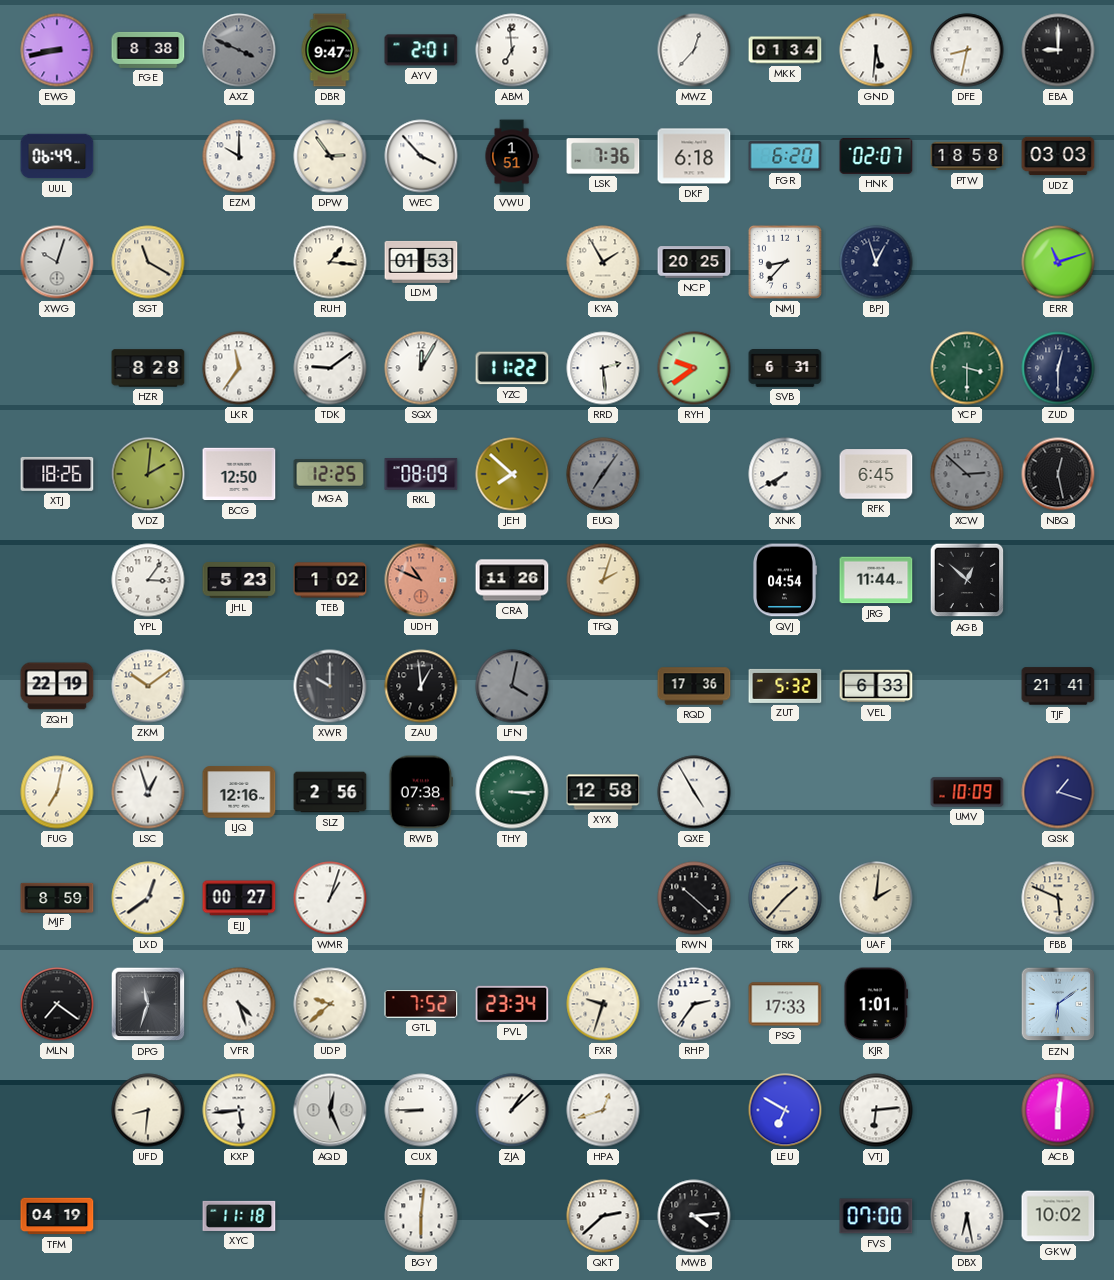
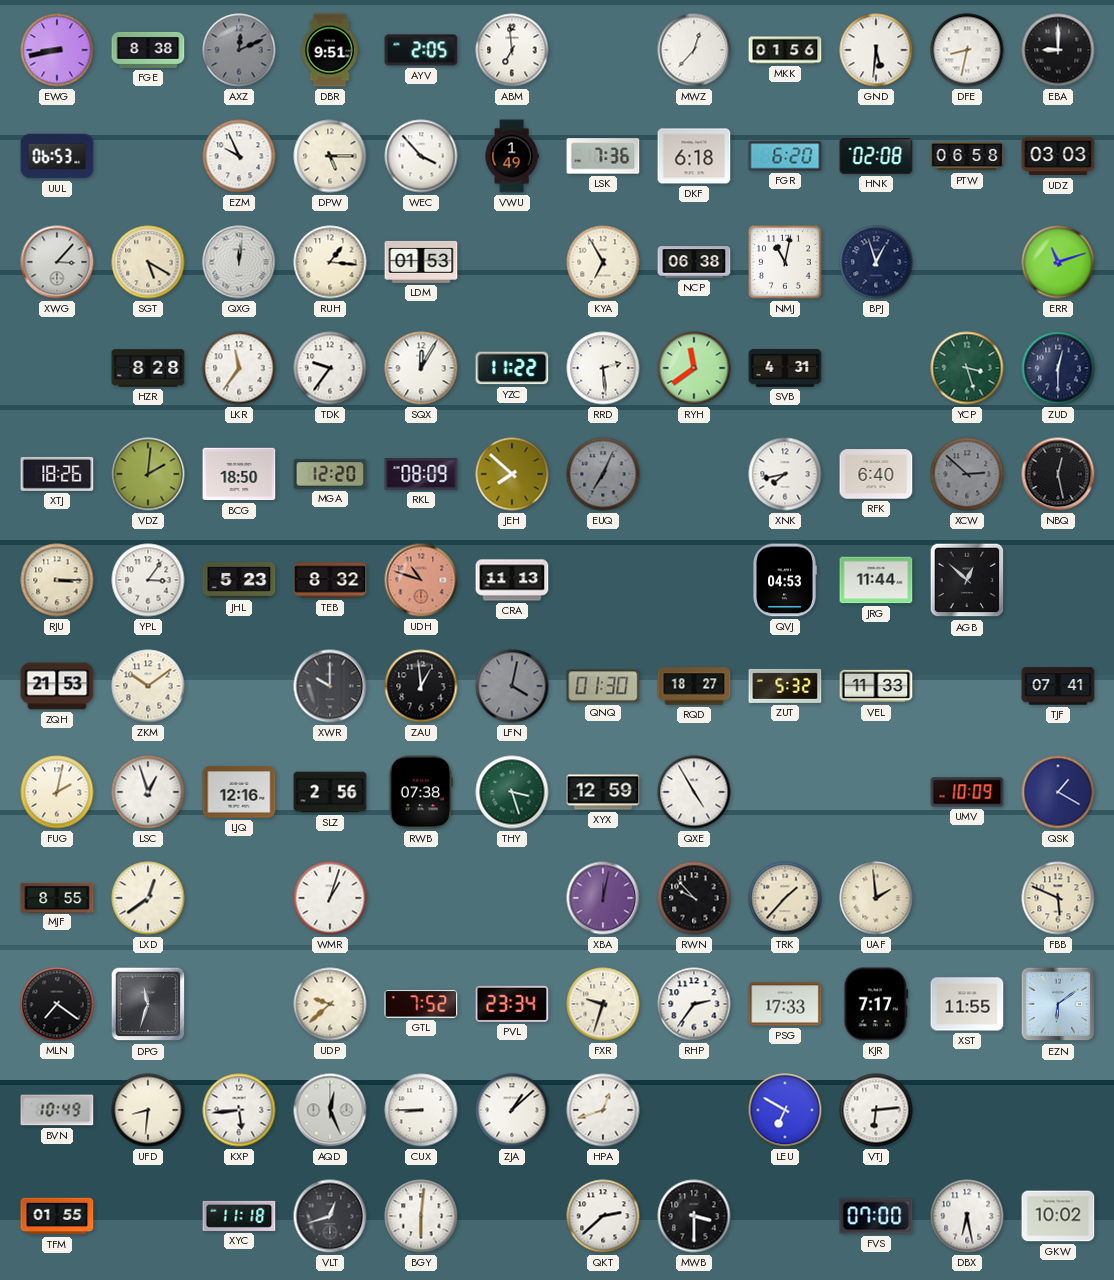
AXZ: 3:49 -> 12:11 (239, 50)
DBR: 9:47 -> 9:51 (330, 50)
AYV: 2:01 -> 2:05 (421, 50)
MKK: 01:34 -> 01:56 (785, 50)
UUL: 06:49 -> 06:53 (57, 156)
EZM: 10:00 -> 9:56 (239, 156)
DPW: 2:54 -> 5:15 (330, 156)
VWU: 1:51 -> 1:49 (512, 156)
HNK: 02:07 -> 02:08 (876, 156)
PTW: 18:58 -> 06:58 (967, 156)
XWG: 10:03 -> 3:07 (57, 262)
SGT: 11:20 -> 5:20 (148, 262)
QXG: none -> 12:01 (239, 262)
KYA: 1:55 -> 6:55 (603, 262)
NCP: 20:25 -> 06:38 (694, 262)
NMJ: 8:37 -> 11:02 (785, 262)
TDK: 9:09 -> 9:36 (330, 368)
RYH: 9:39 -> 11:39 (694, 368)
SVB: 6:31 -> 4:31 (785, 369)
YCP: 3:30 -> 3:27 (967, 368)
BCG: 12:50 -> 18:50 (239, 474)
MGA: 12:25 -> 12:20 (330, 474)
EUQ: 7:06 -> 7:04 (603, 474)
XNK: 7:40 -> 7:43 (785, 474)
RFK: 6:45 -> 6:40 (876, 474)
RJU: none -> 3:15 (57, 580)
TEB: 1:02 -> 8:32 (330, 580)
UDH: 10:49 -> 10:48 (421, 580)
CRA: 11:26 -> 11:13 (512, 580)
TFQ: 2:03 -> none (603, 580)
QVJ: 04:54 -> 04:53 (785, 580)
ZQH: 22:19 -> 21:53 (57, 686)
QNQ: none -> 01:30 (603, 686)
RQD: 17:36 -> 18:27 (694, 686)
VEL: 6:33 -> 11:33 (876, 686)
TJF: 21:41 -> 07:41 (1058, 686)
FUG: 7:02 -> 2:02 (57, 792)
THY: 3:15 -> 3:27 (512, 792)
XYX: 12:58 -> 12:59 (603, 792)
QSK: 1:18 -> 1:20 (1058, 792)
MJF: 8:59 -> 8:55 (57, 897)
EJJ: 00:27 -> none (239, 898)
XBA: none -> 12:02 (603, 898)
RWN: 10:22 -> 9:53 (694, 898)
UAF: 2:01 -> 1:59 (876, 898)
VFR: 4:27 -> none (239, 1004)
KJR: 1:01 -> 7:17 (876, 1004)
XST: none -> 11:55 (967, 1004)
BVN: none -> 10:49 (57, 1110)
ACB: 6:01 -> none (1058, 1110)
TFM: 04:19 -> 01:55 (57, 1216)
VLT: none -> 12:42 (330, 1216)
MWB: 4:14 -> 3:30 (694, 1216)
